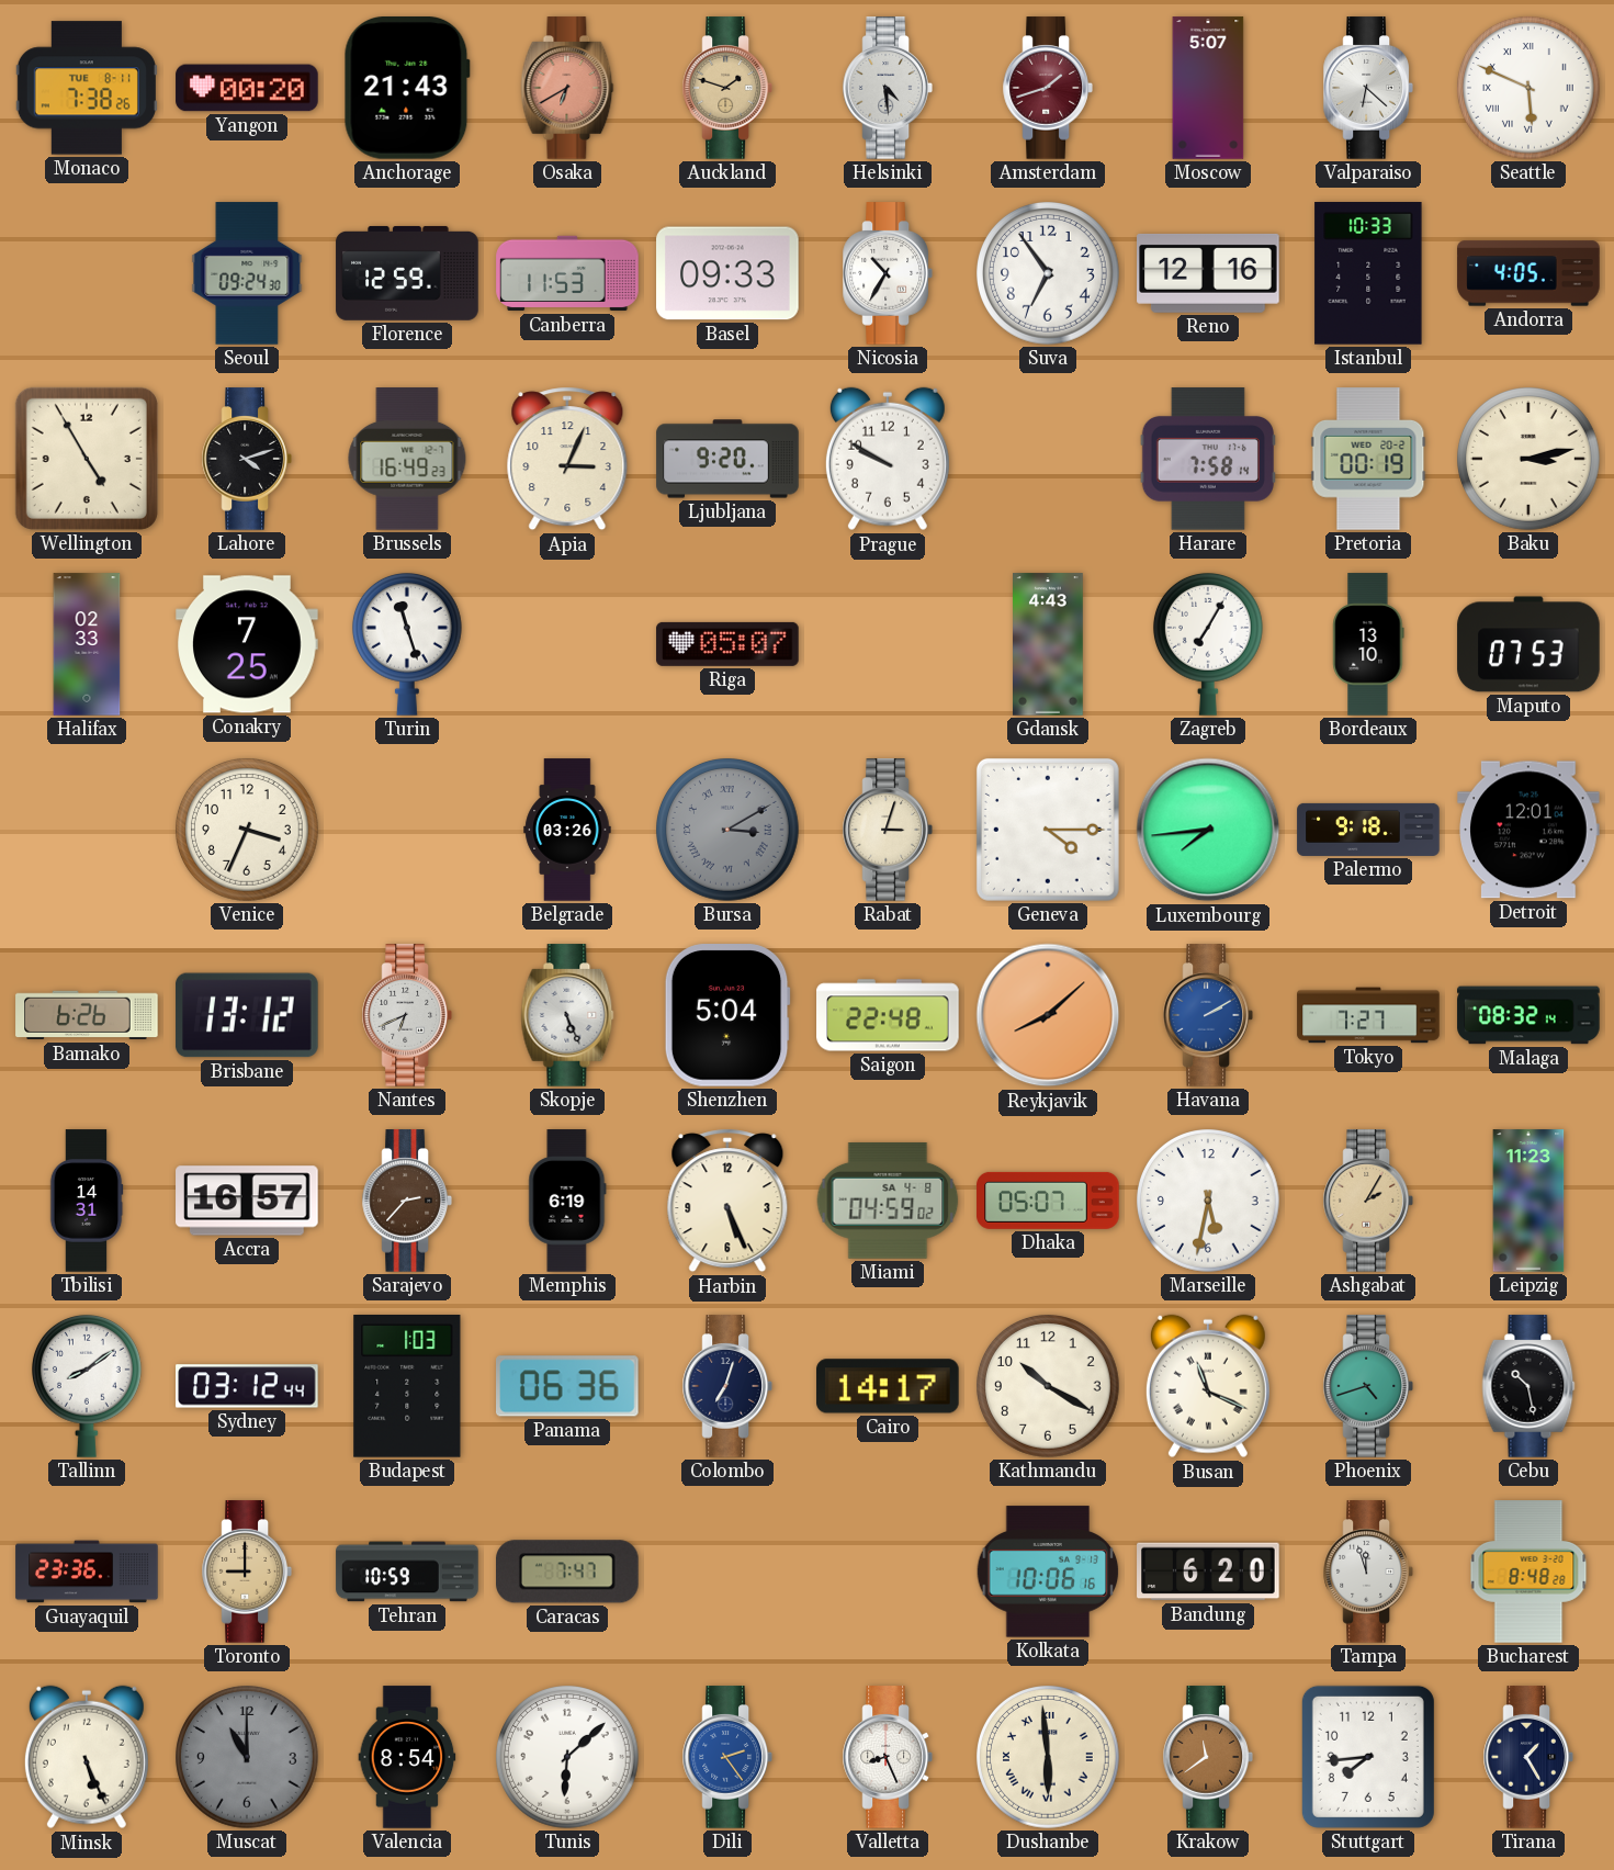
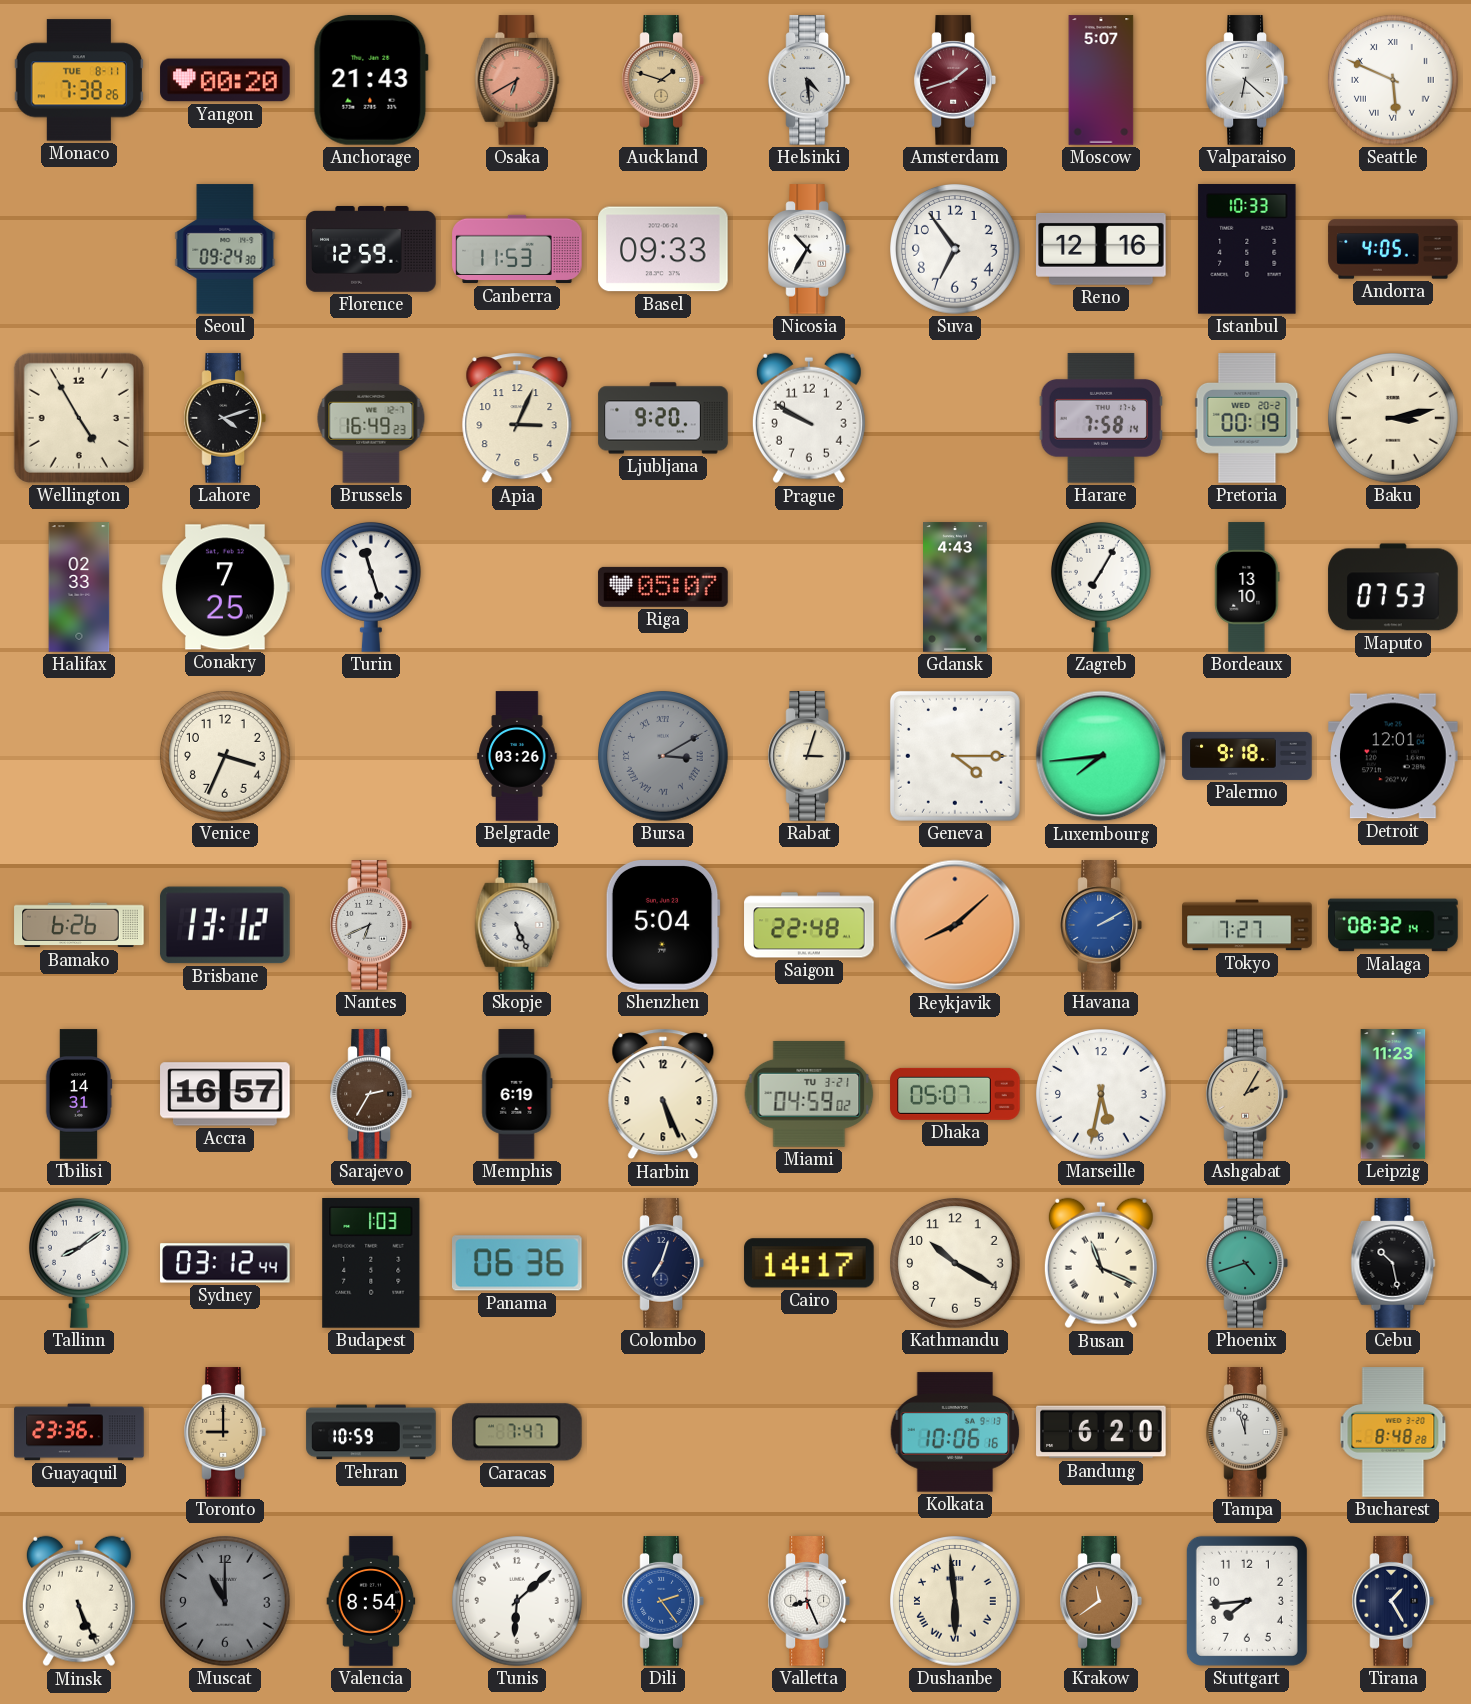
Sarajevo: 2:37 -> 2:35 (371, 1094)
Miami date: SA 4-8 -> TU 3-21 (809, 1094)
